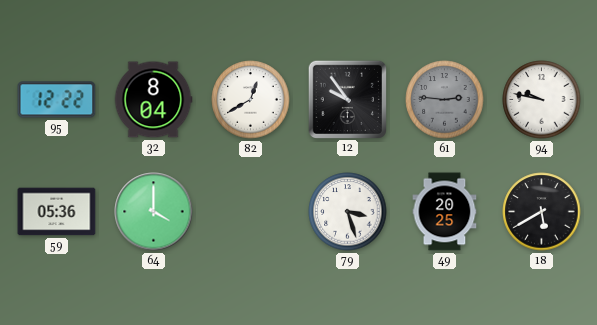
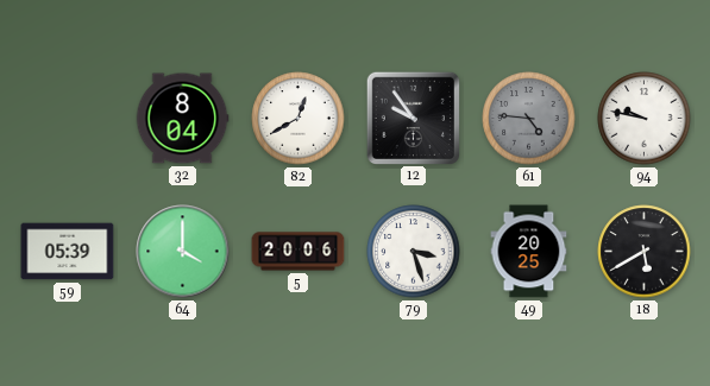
95: 12:22 -> none (57, 100)
61: 2:46 -> 4:46 (529, 119)
59: 05:36 -> 05:39 (68, 252)
5: none -> 20:06 (299, 252)
